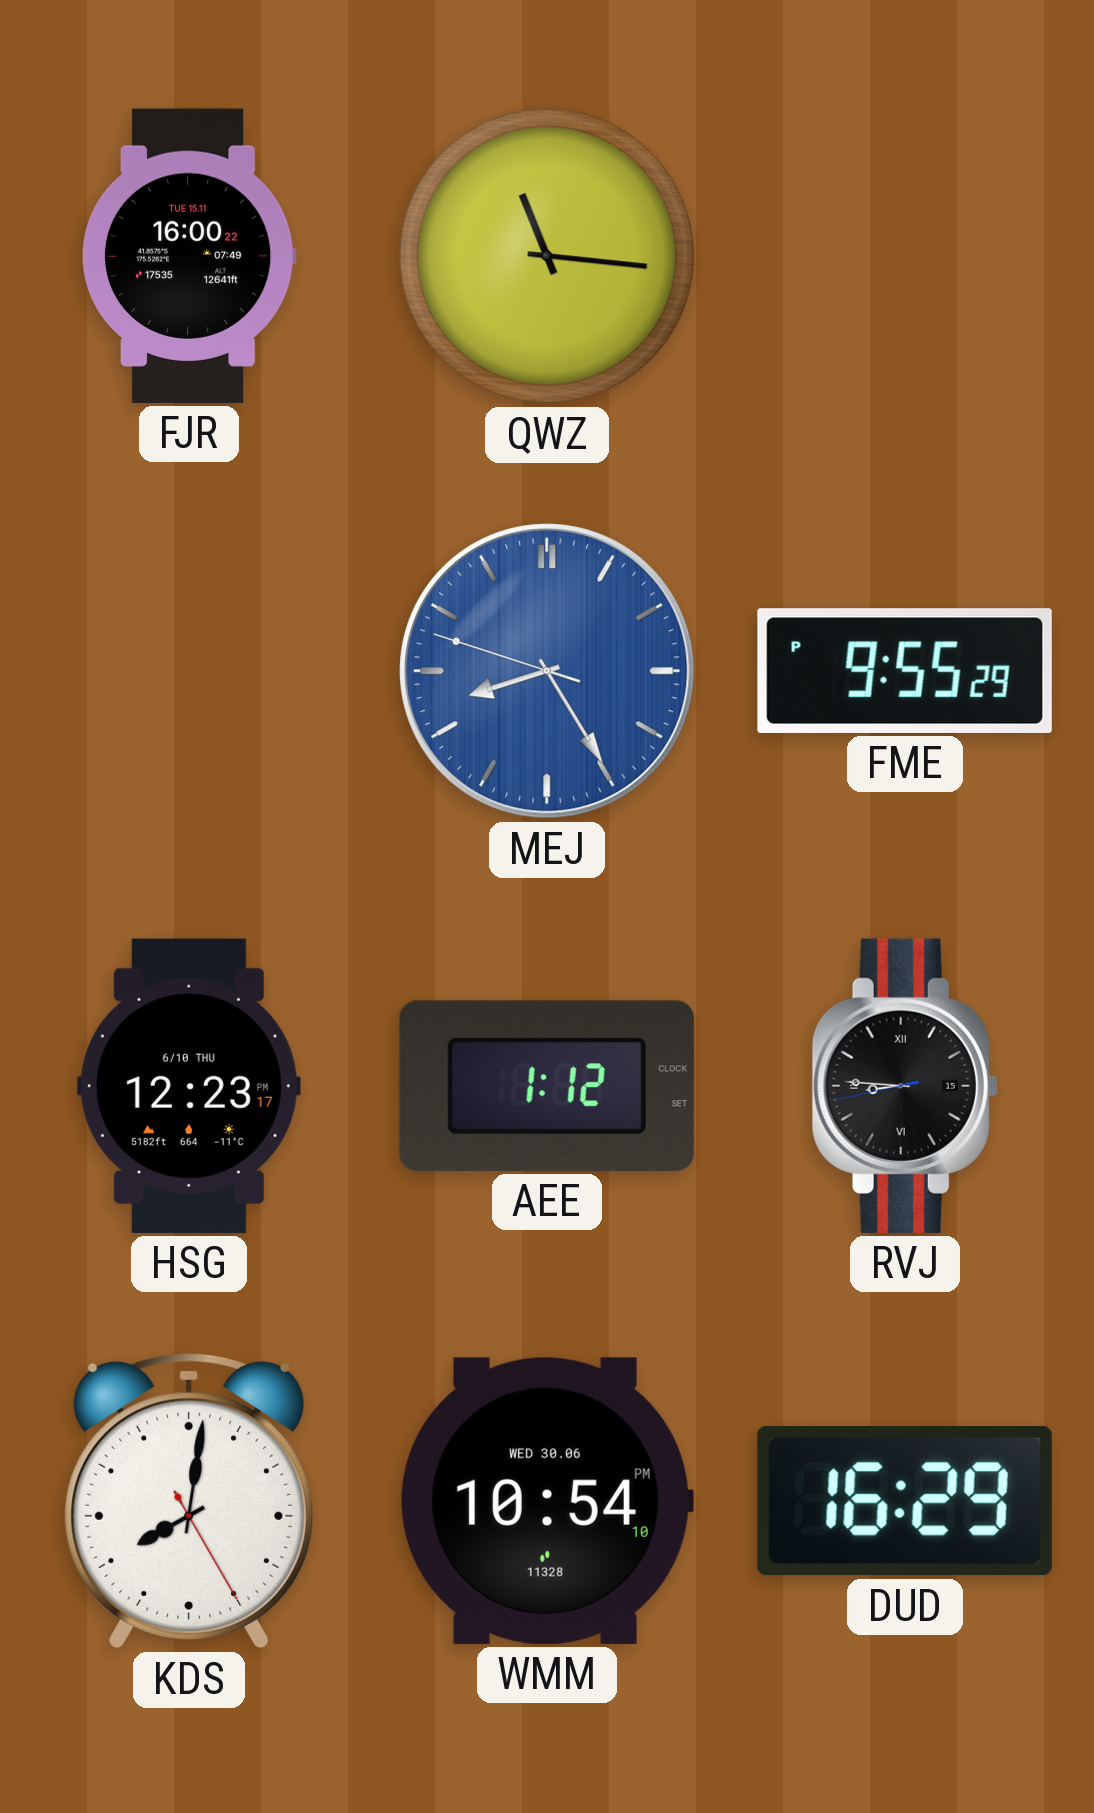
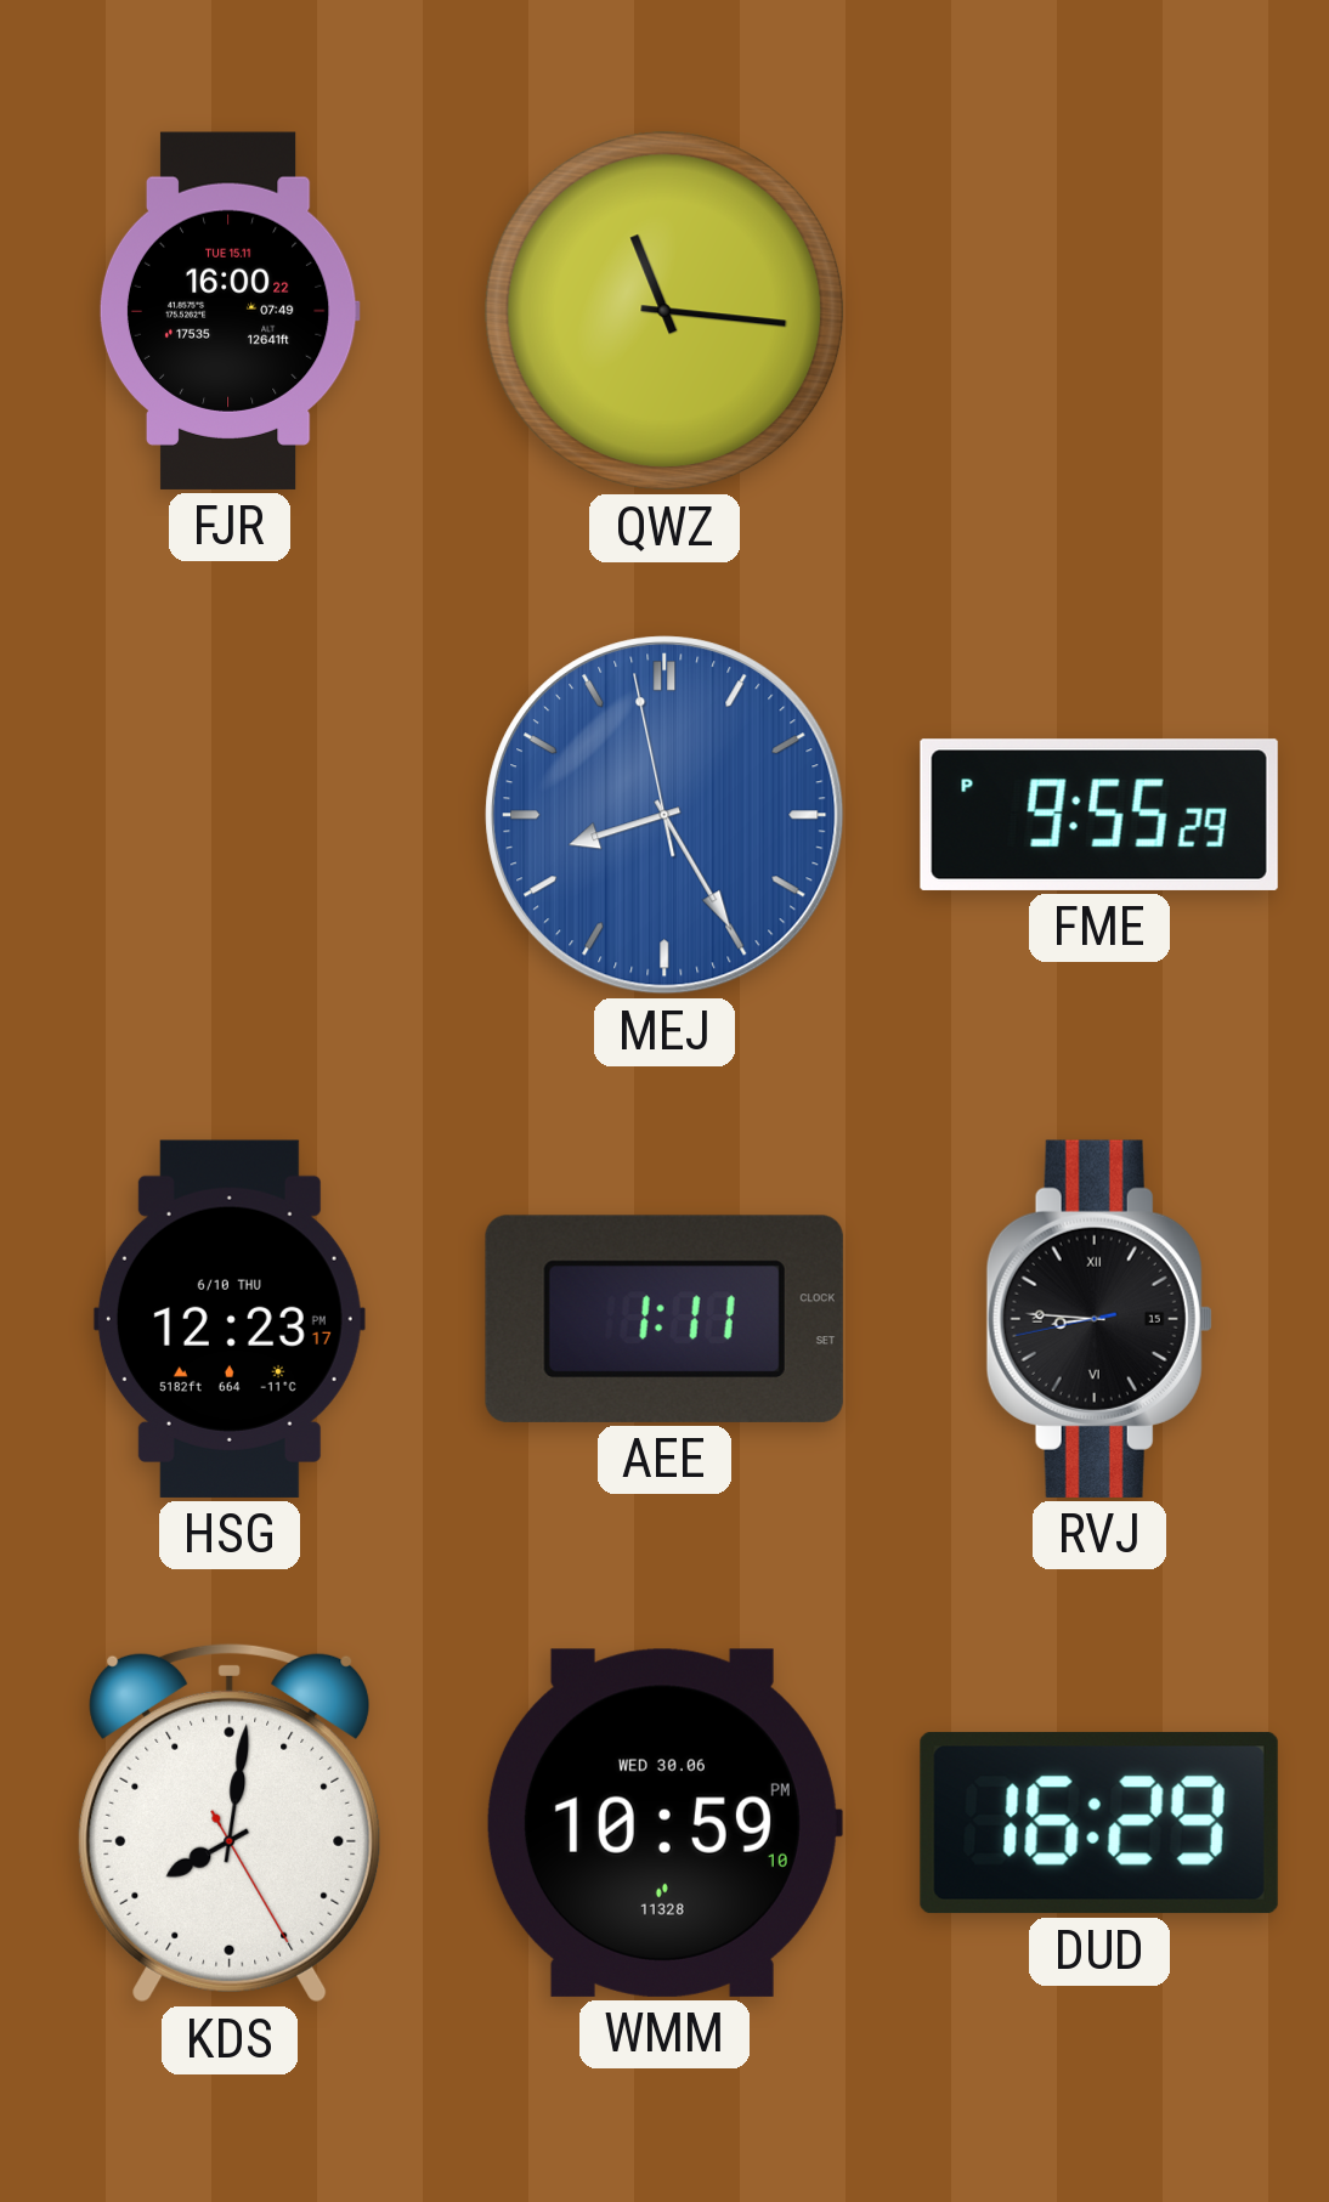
MEJ: 8:24:48 -> 8:24:58 (664, 815)
AEE: 1:12 -> 1:11 (664, 1319)
WMM: 10:54 -> 10:59 (663, 1823)
